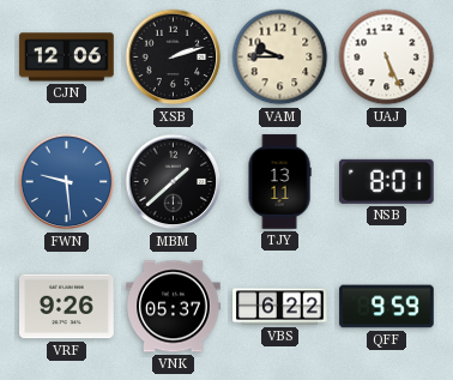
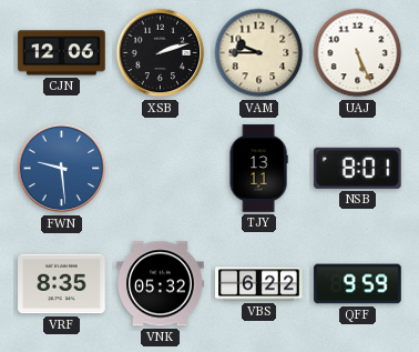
MBM: 1:38 -> none (174, 182)
VRF: 9:26 -> 8:35 (62, 284)
VNK: 05:37 -> 05:32 (161, 284)
